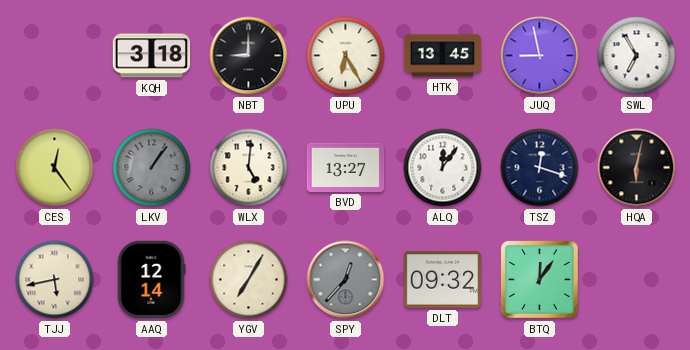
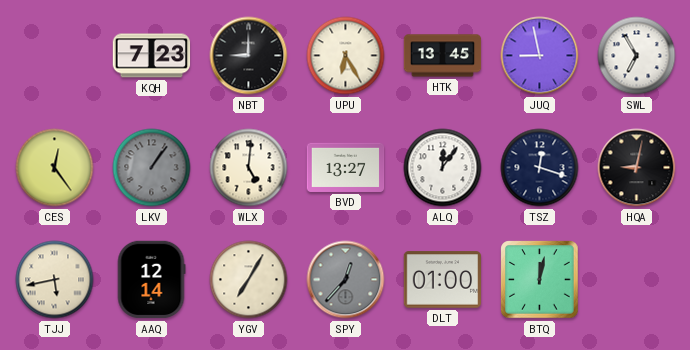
KQH: 3:18 -> 7:23 (152, 56)
HQA: 6:02 -> 9:02 (637, 168)
DLT: 09:32 -> 01:00 (443, 280)
BTQ: 12:06 -> 12:02 (540, 280)
